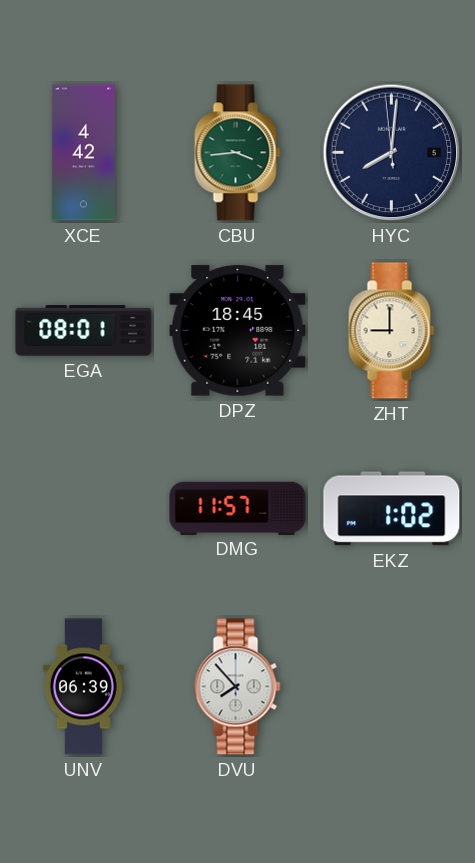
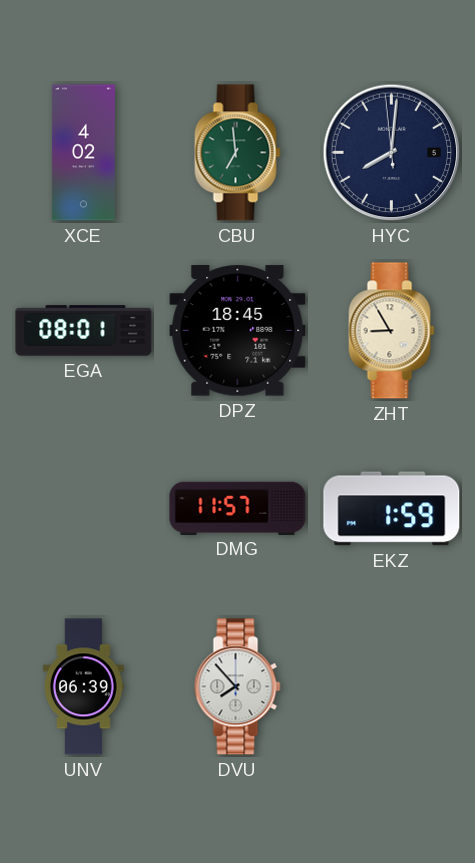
XCE: 4:42 -> 4:02 (83, 153)
CBU: 3:44 -> 6:59 (238, 153)
ZHT: 9:00 -> 8:55 (392, 331)
EKZ: 1:02 -> 1:59 (392, 509)
